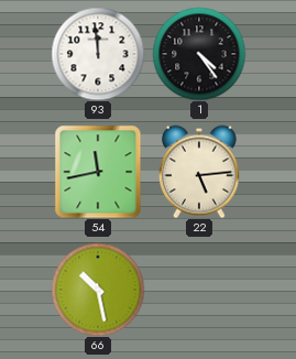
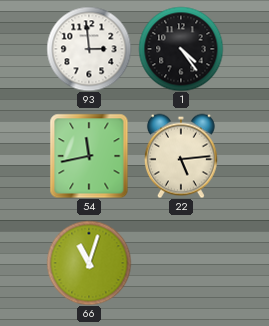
93: 11:59 -> 2:59 (89, 49)
66: 10:28 -> 11:03 (89, 263)
